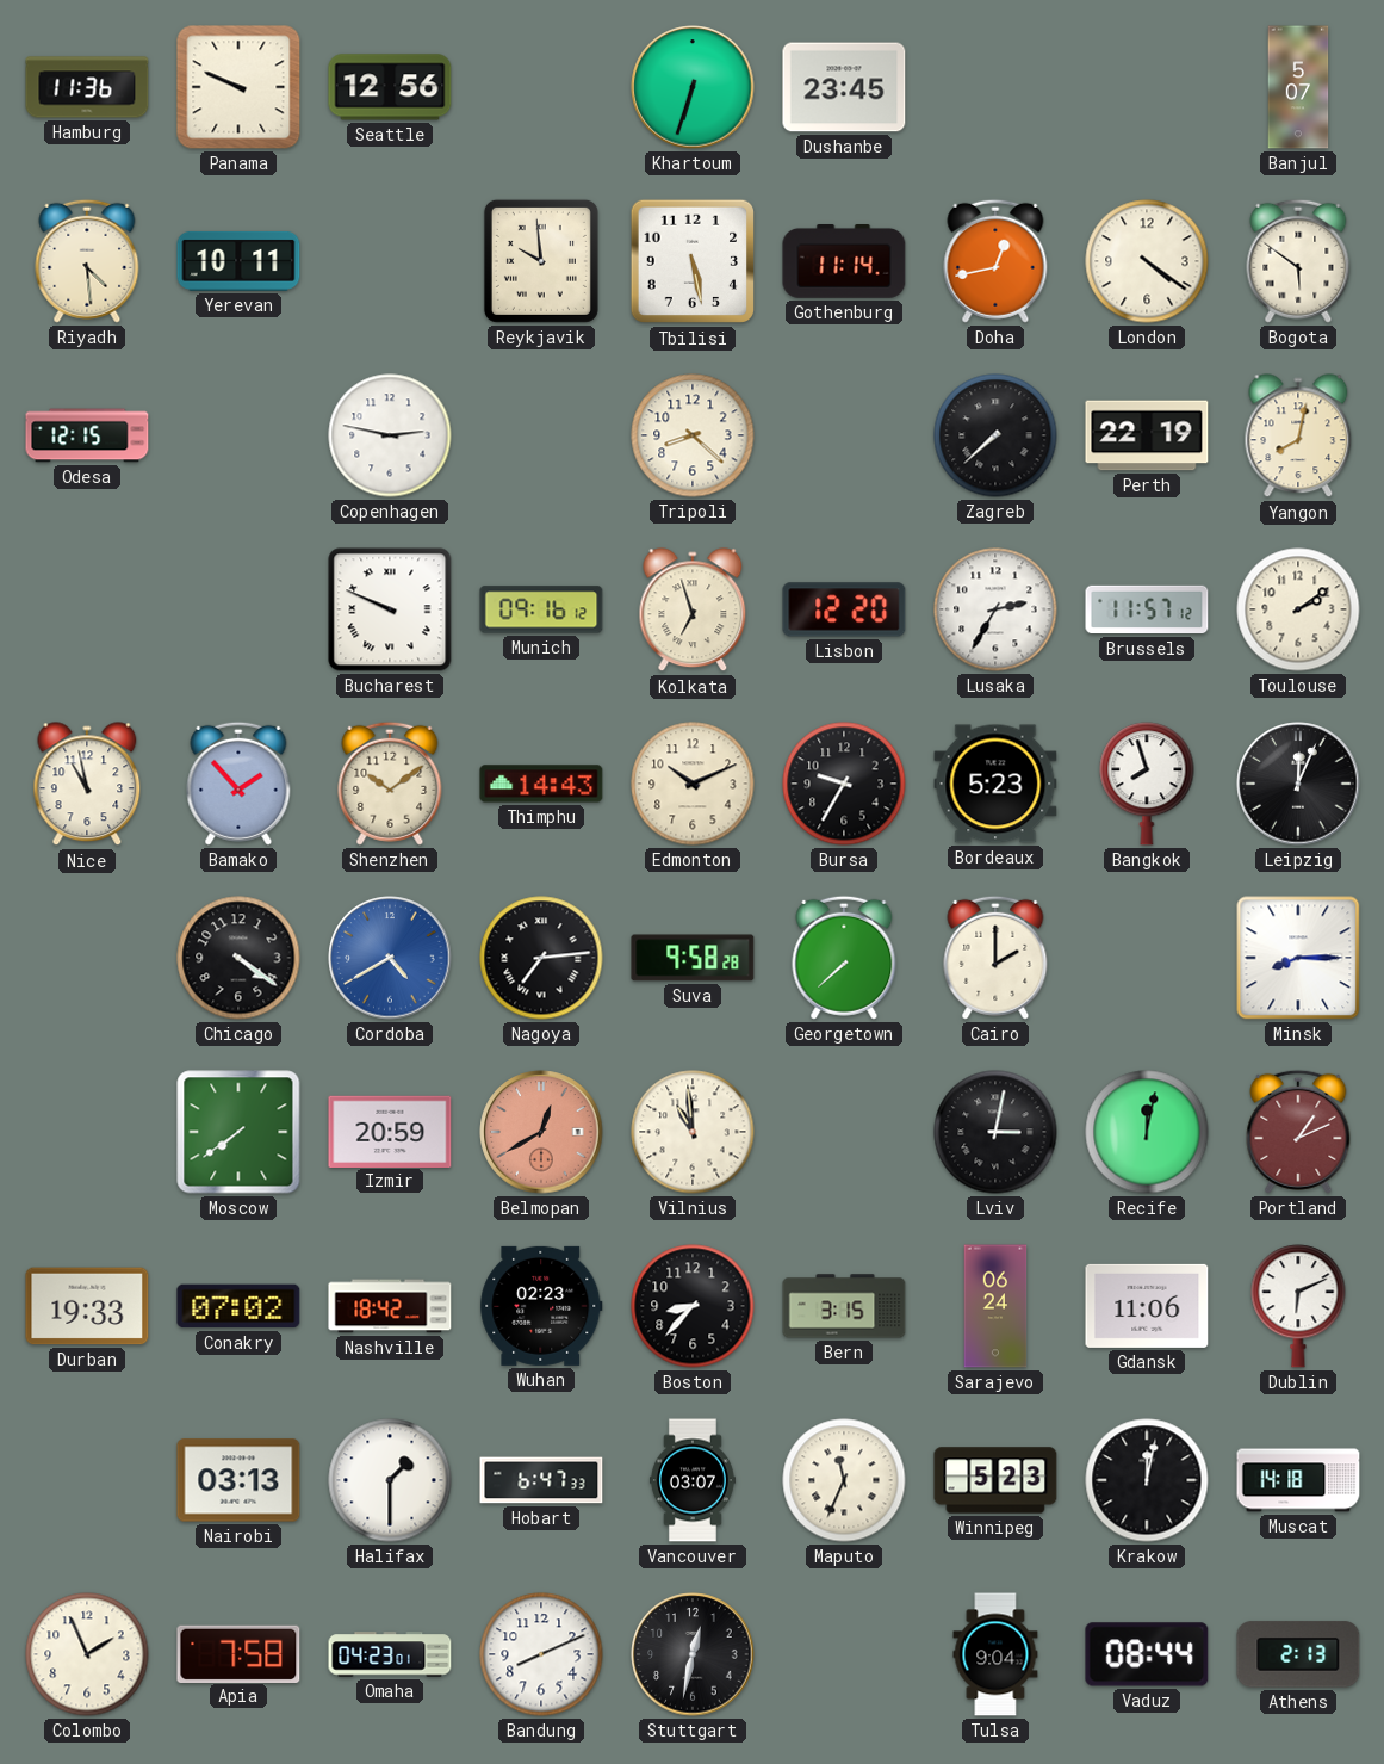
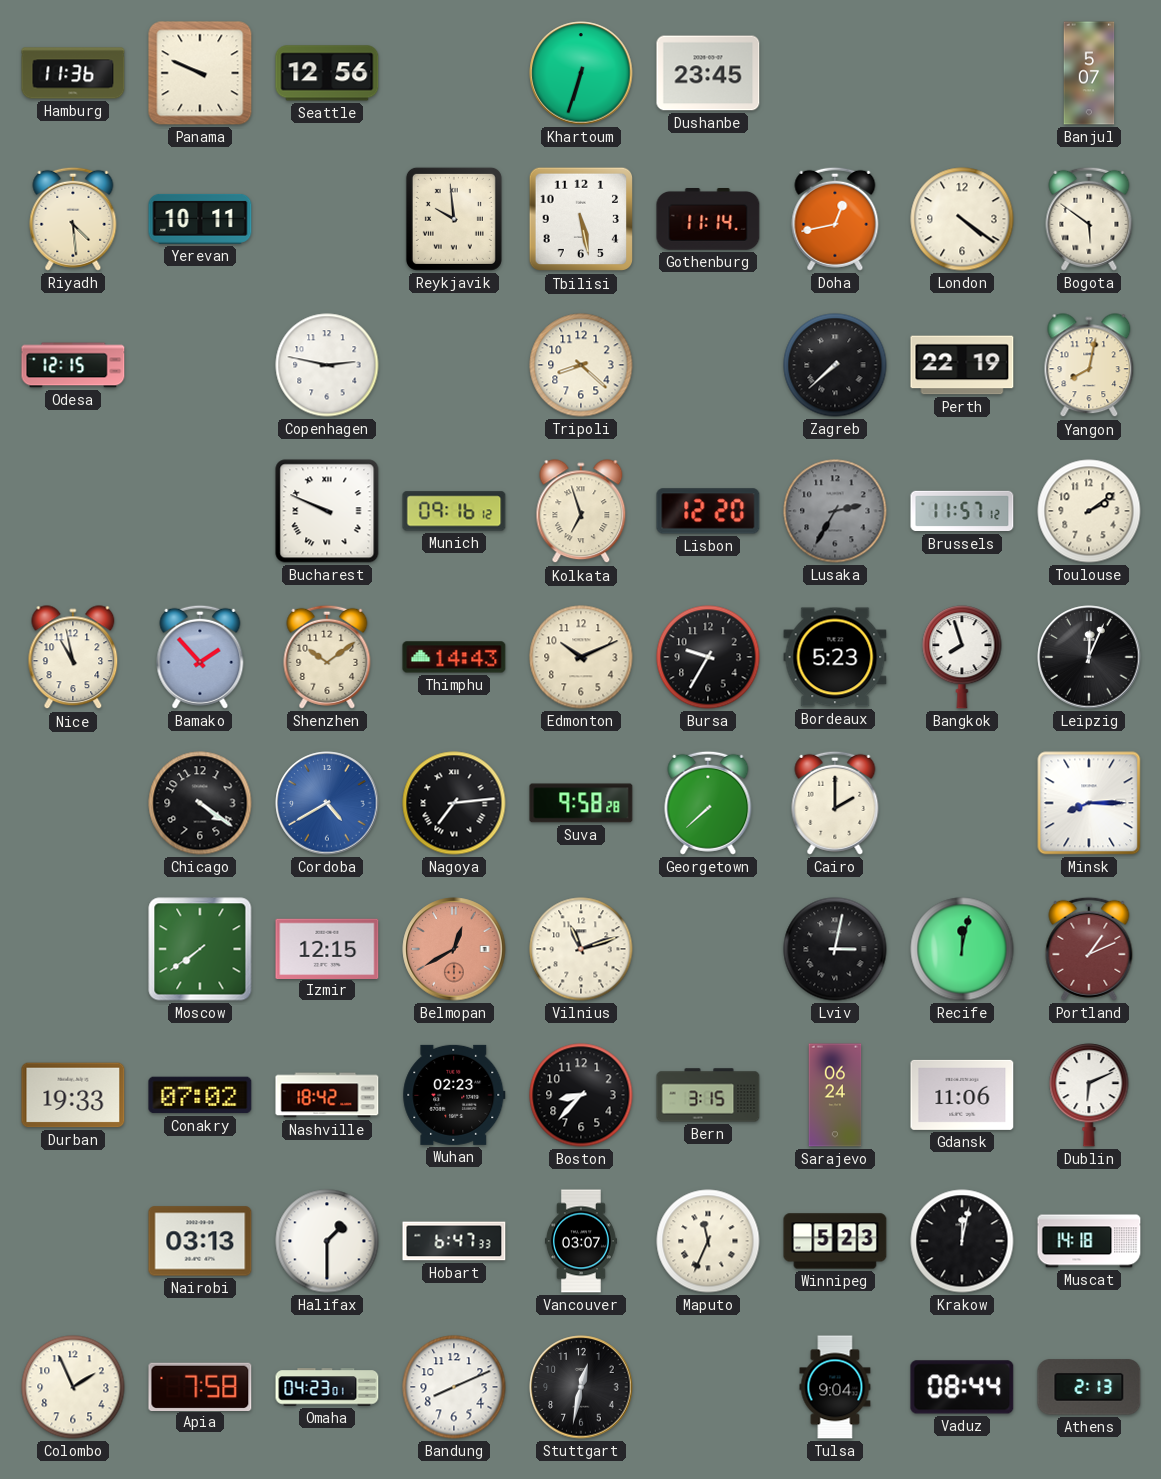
Lusaka dial: white -> grey (835, 511)
Izmir: 20:59 -> 12:15 (327, 948)
Vilnius: 10:59 -> 11:12 (581, 949)
